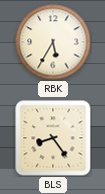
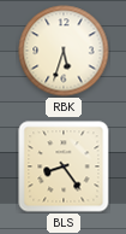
RBK: 5:35 -> 5:33 (64, 51)
